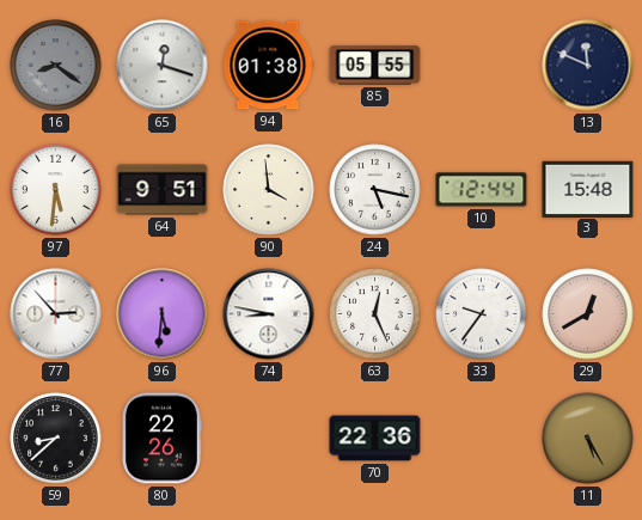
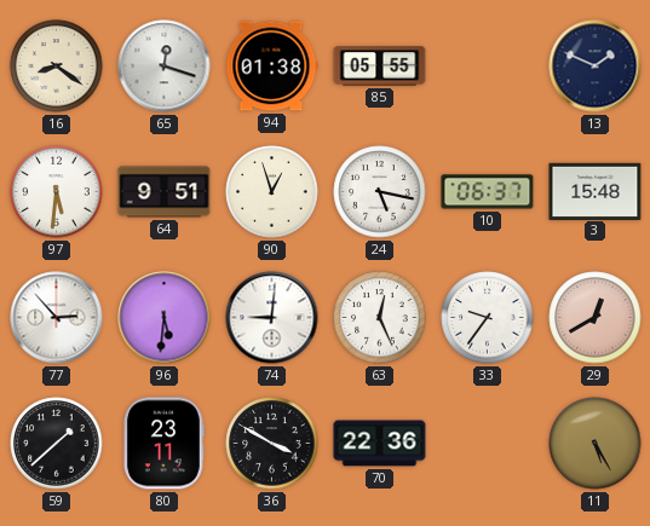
16 dial: grey -> cream (57, 67)
13: 11:49 -> 1:49 (596, 67)
90: 3:59 -> 12:57 (272, 192)
10: 12:44 -> 06:37 (488, 192)
74: 8:47 -> 9:01 (272, 318)
59: 8:38 -> 1:38 (57, 444)
80: 22:26 -> 23:11 (163, 444)
36: none -> 3:50 (272, 444)
